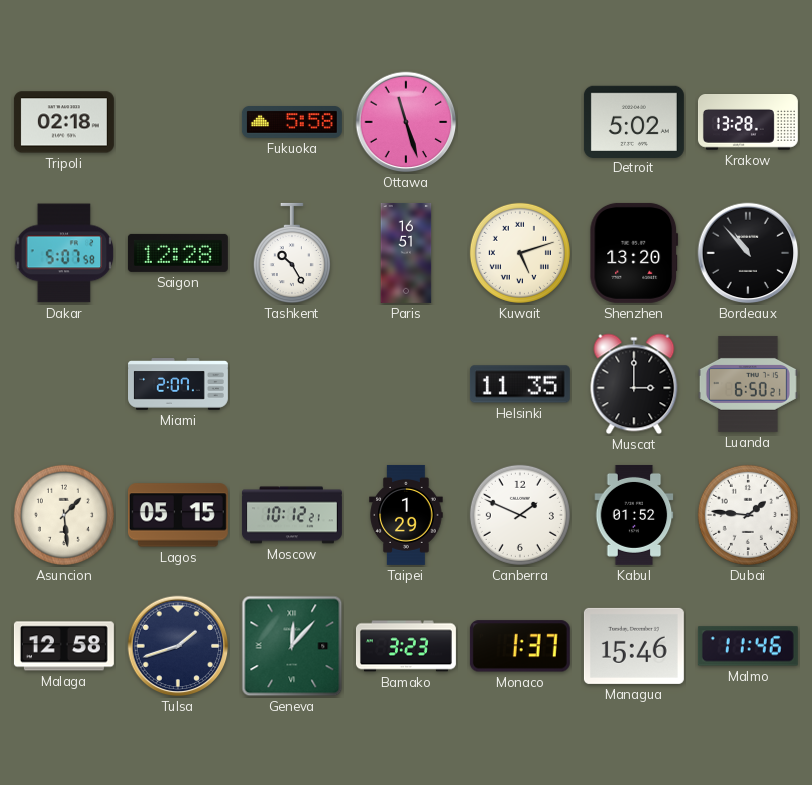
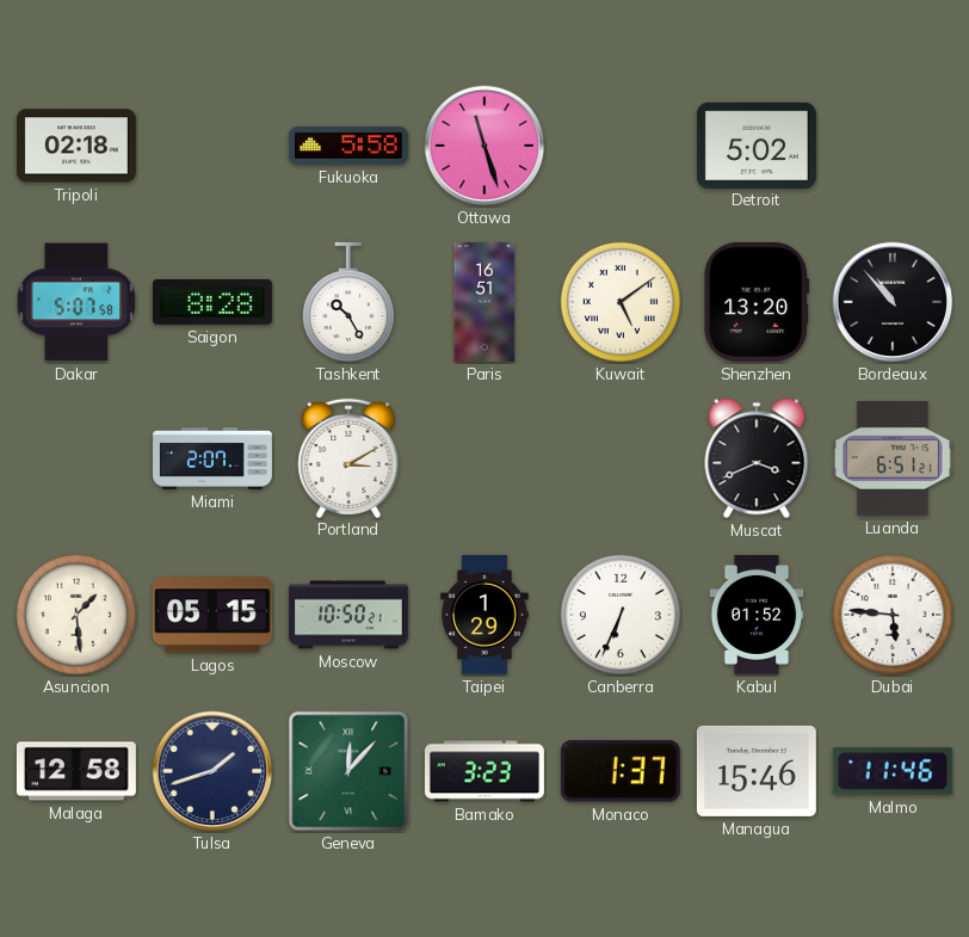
Krakow: 13:28 -> none (748, 122)
Saigon: 12:28 -> 8:28 (212, 302)
Kuwait: 5:12 -> 5:09 (621, 302)
Portland: none -> 3:10 (348, 457)
Helsinki: 11:35 -> none (520, 384)
Muscat: 3:00 -> 3:41 (757, 458)
Luanda: 6:50 -> 6:51 (893, 458)
Moscow: 10:12 -> 10:50 (348, 615)
Canberra: 1:49 -> 6:34 (621, 615)
Dubai: 1:46 -> 5:46 (893, 615)
